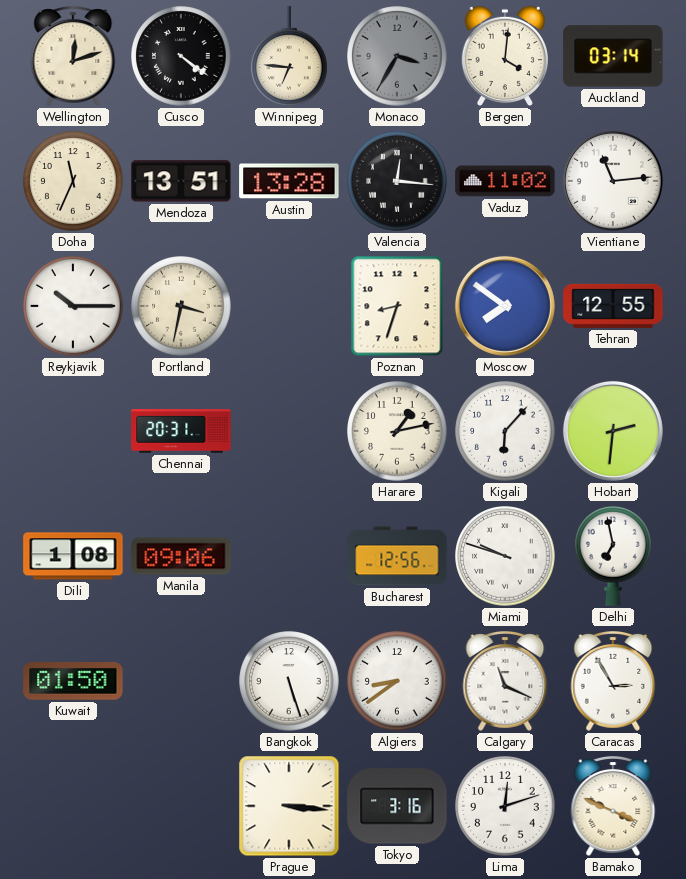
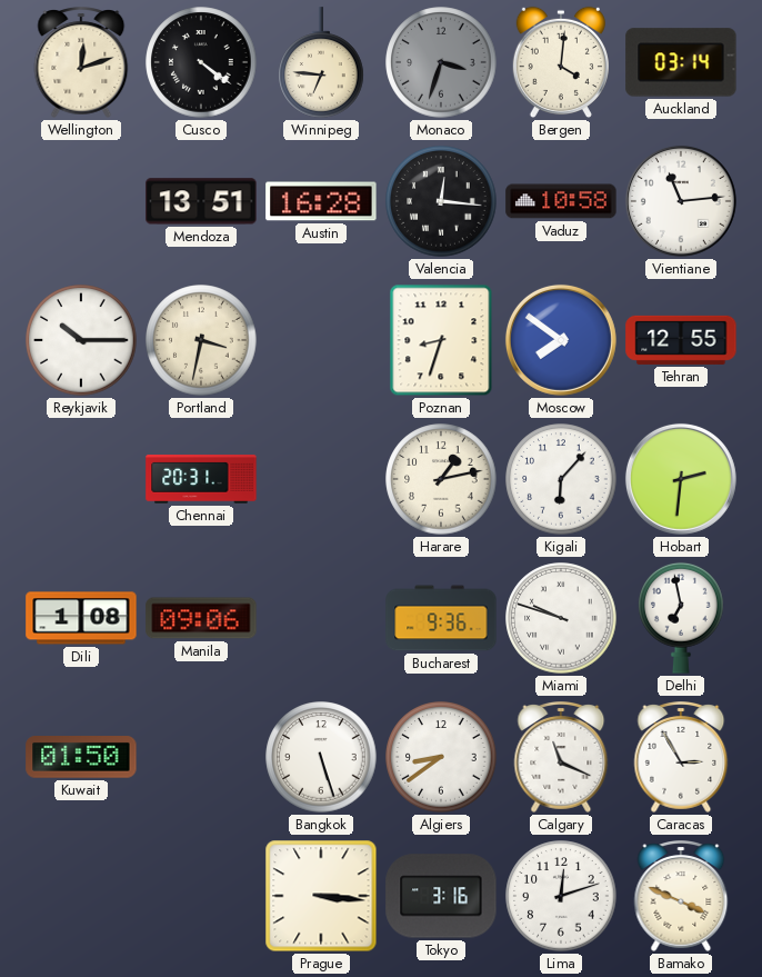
Monaco: 3:35 -> 3:33 (441, 62)
Doha: 11:34 -> none (73, 181)
Austin: 13:28 -> 16:28 (321, 201)
Vaduz: 11:02 -> 10:58 (561, 201)
Bucharest: 12:56 -> 9:36 (441, 618)
